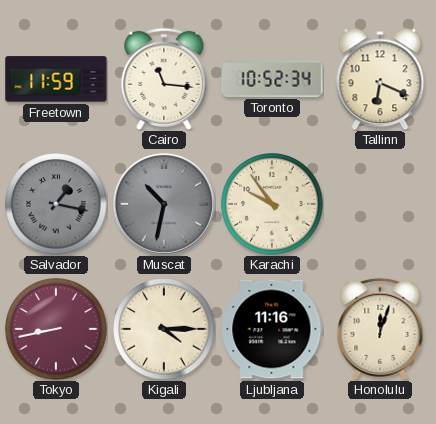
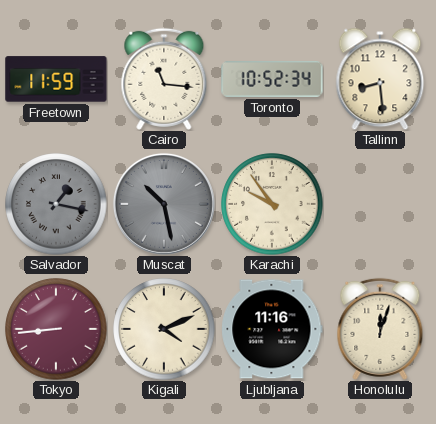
Tallinn: 6:19 -> 8:29 (380, 79)
Muscat: 10:32 -> 10:28 (164, 204)
Tokyo: 8:43 -> 8:44 (56, 329)
Kigali: 4:15 -> 4:11 (164, 329)
